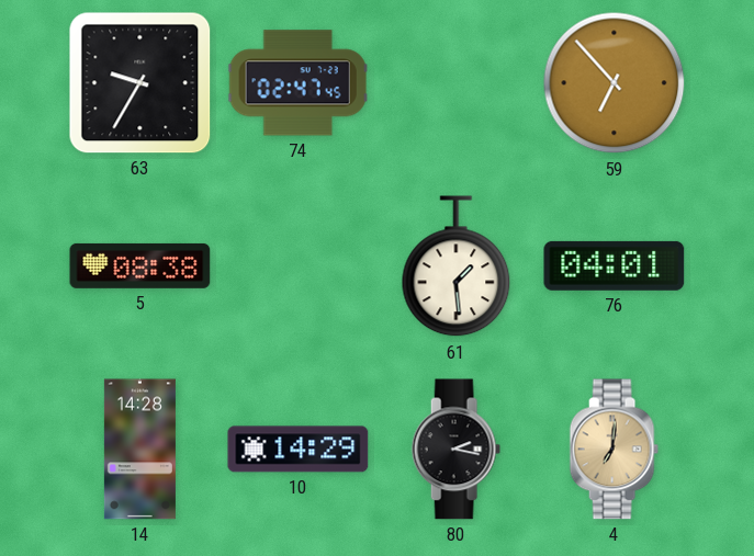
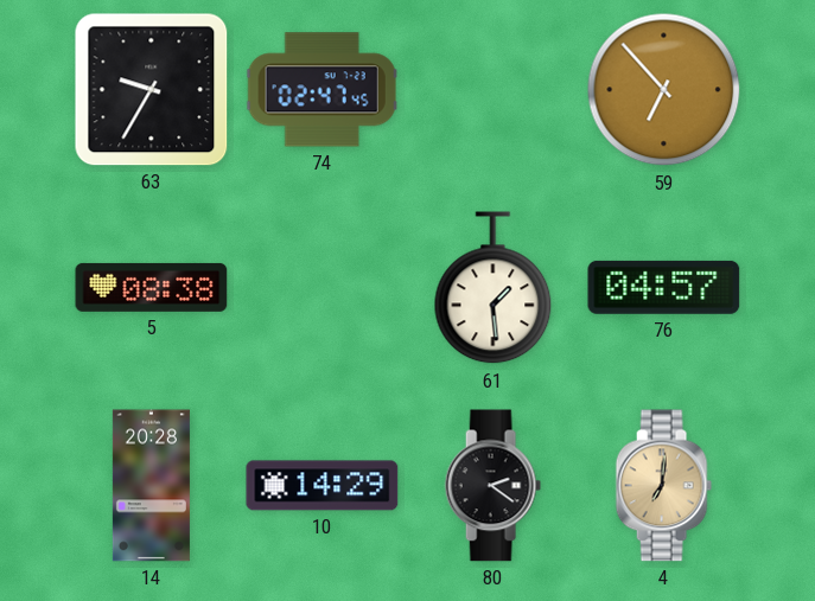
76: 04:01 -> 04:57 (664, 287)
14: 14:28 -> 20:28 (151, 486)
80: 2:17 -> 2:21 (492, 486)
